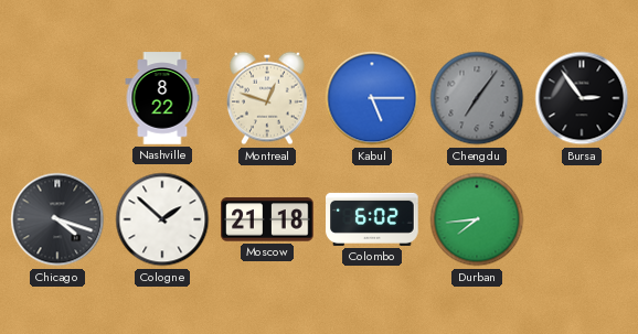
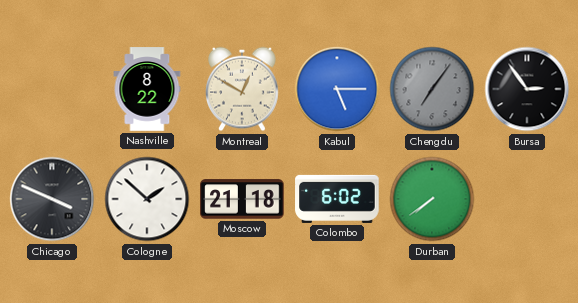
Montreal: 12:48 -> 12:50 (242, 89)
Chicago: 4:18 -> 3:49 (52, 199)
Durban: 7:44 -> 7:39 (432, 199)
